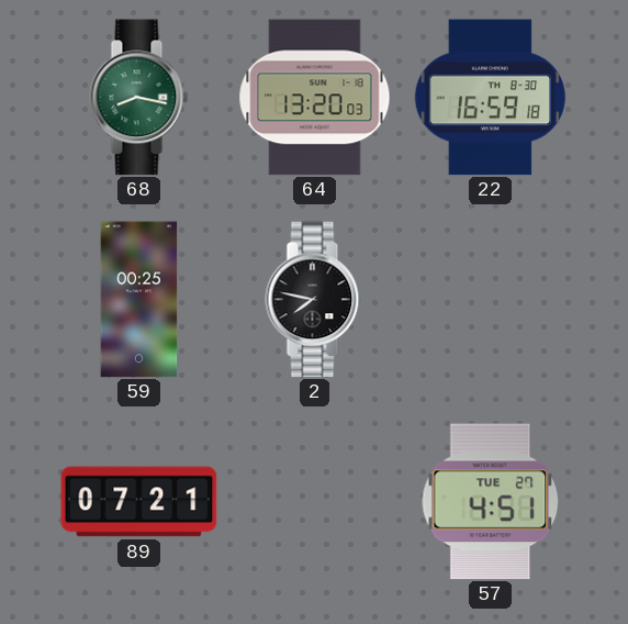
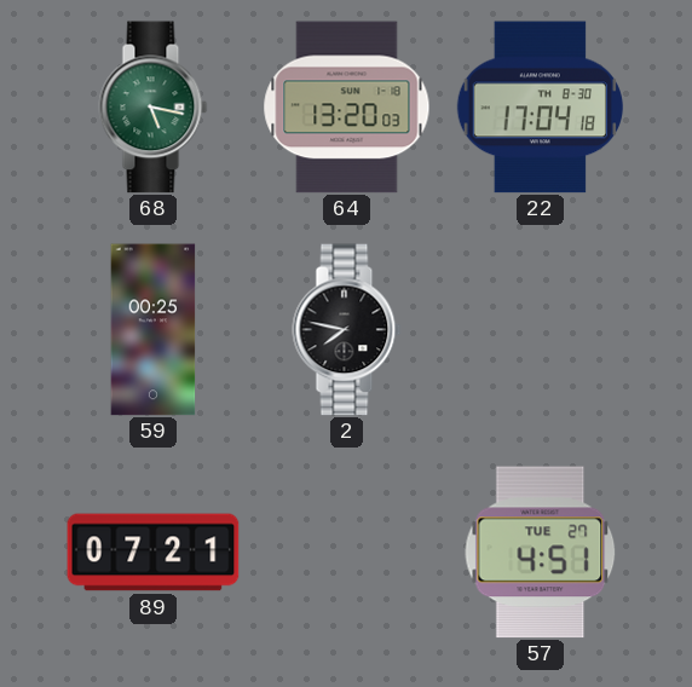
68: 8:17 -> 5:17 (154, 108)
22: 16:59 -> 17:04 (540, 108)
